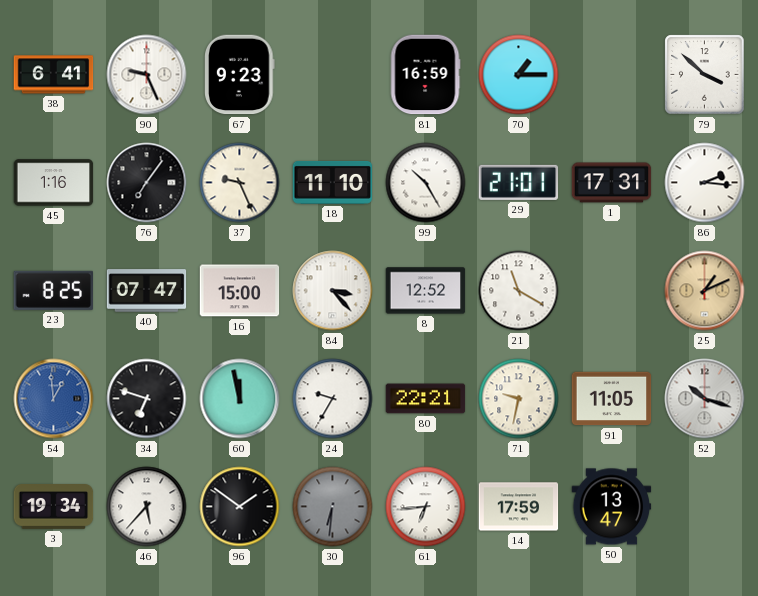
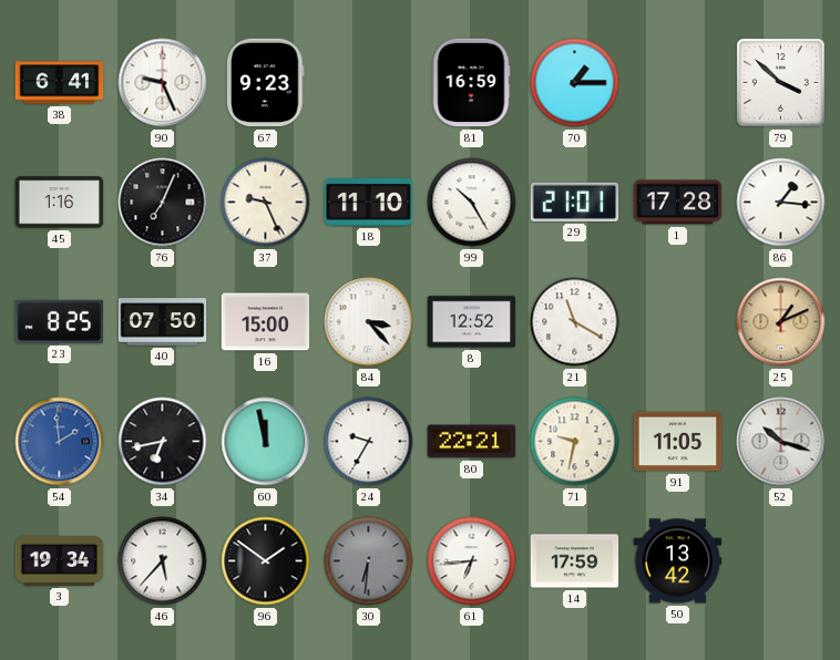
76: 7:06 -> 7:04 (163, 203)
1: 17:31 -> 17:28 (678, 203)
86: 2:16 -> 1:16 (781, 203)
40: 07:47 -> 07:50 (163, 322)
54: 12:59 -> 1:59 (60, 442)
34: 6:48 -> 6:43 (163, 442)
50: 13:47 -> 13:42 (678, 561)
